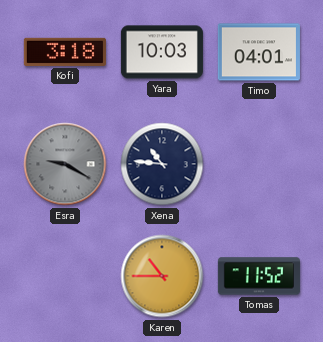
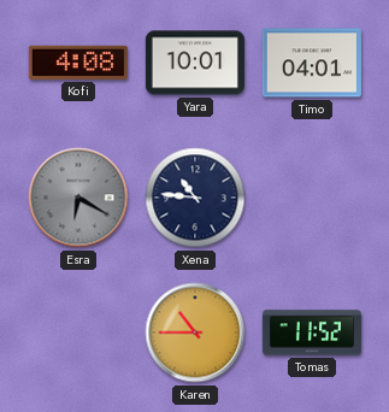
Kofi: 3:18 -> 4:08 (78, 63)
Yara: 10:03 -> 10:01 (195, 63)
Esra: 9:20 -> 6:20 (78, 198)
